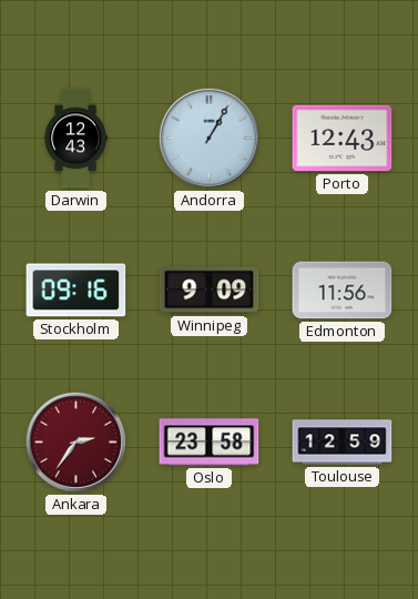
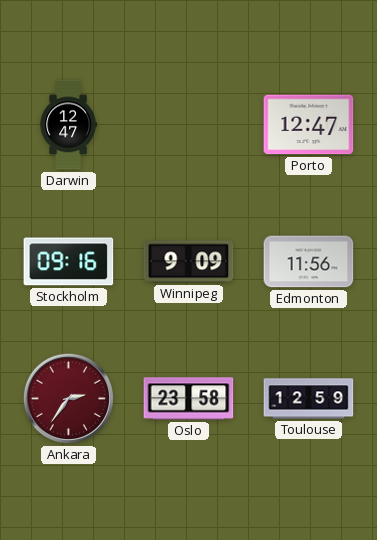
Darwin: 12:43 -> 12:47 (68, 125)
Andorra: 1:05 -> none (208, 138)
Porto: 12:43 -> 12:47 (309, 125)
